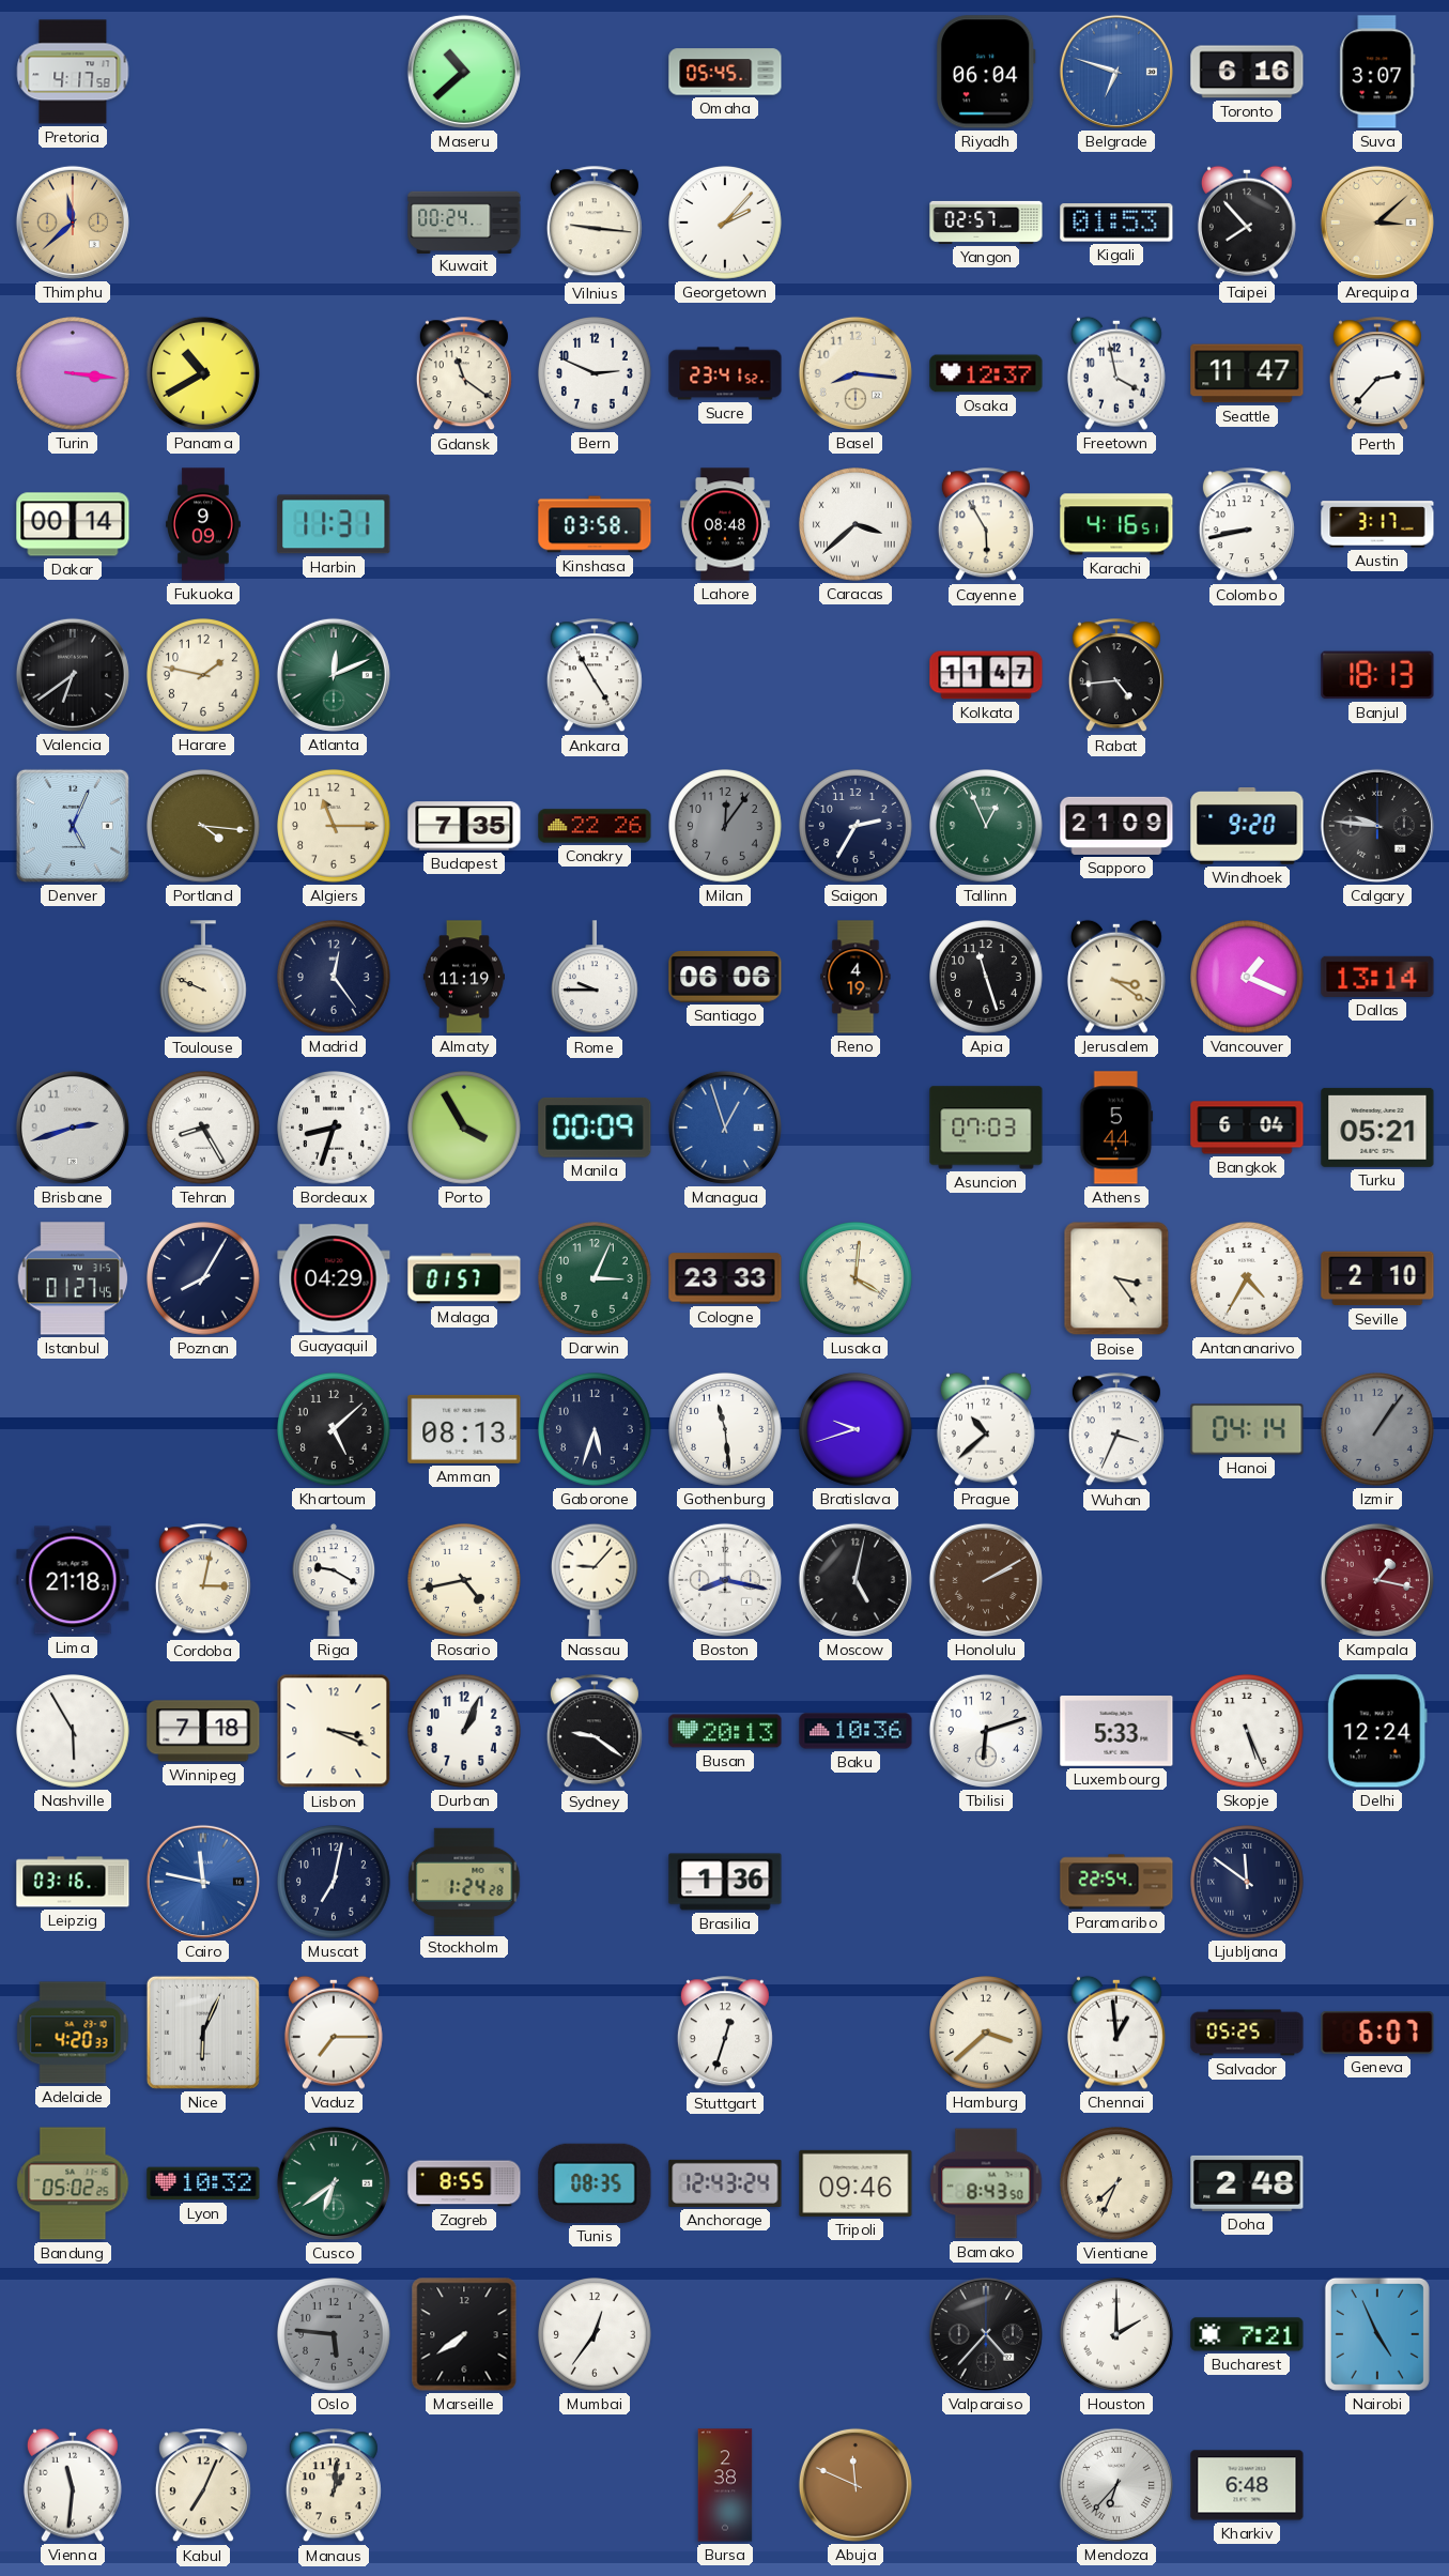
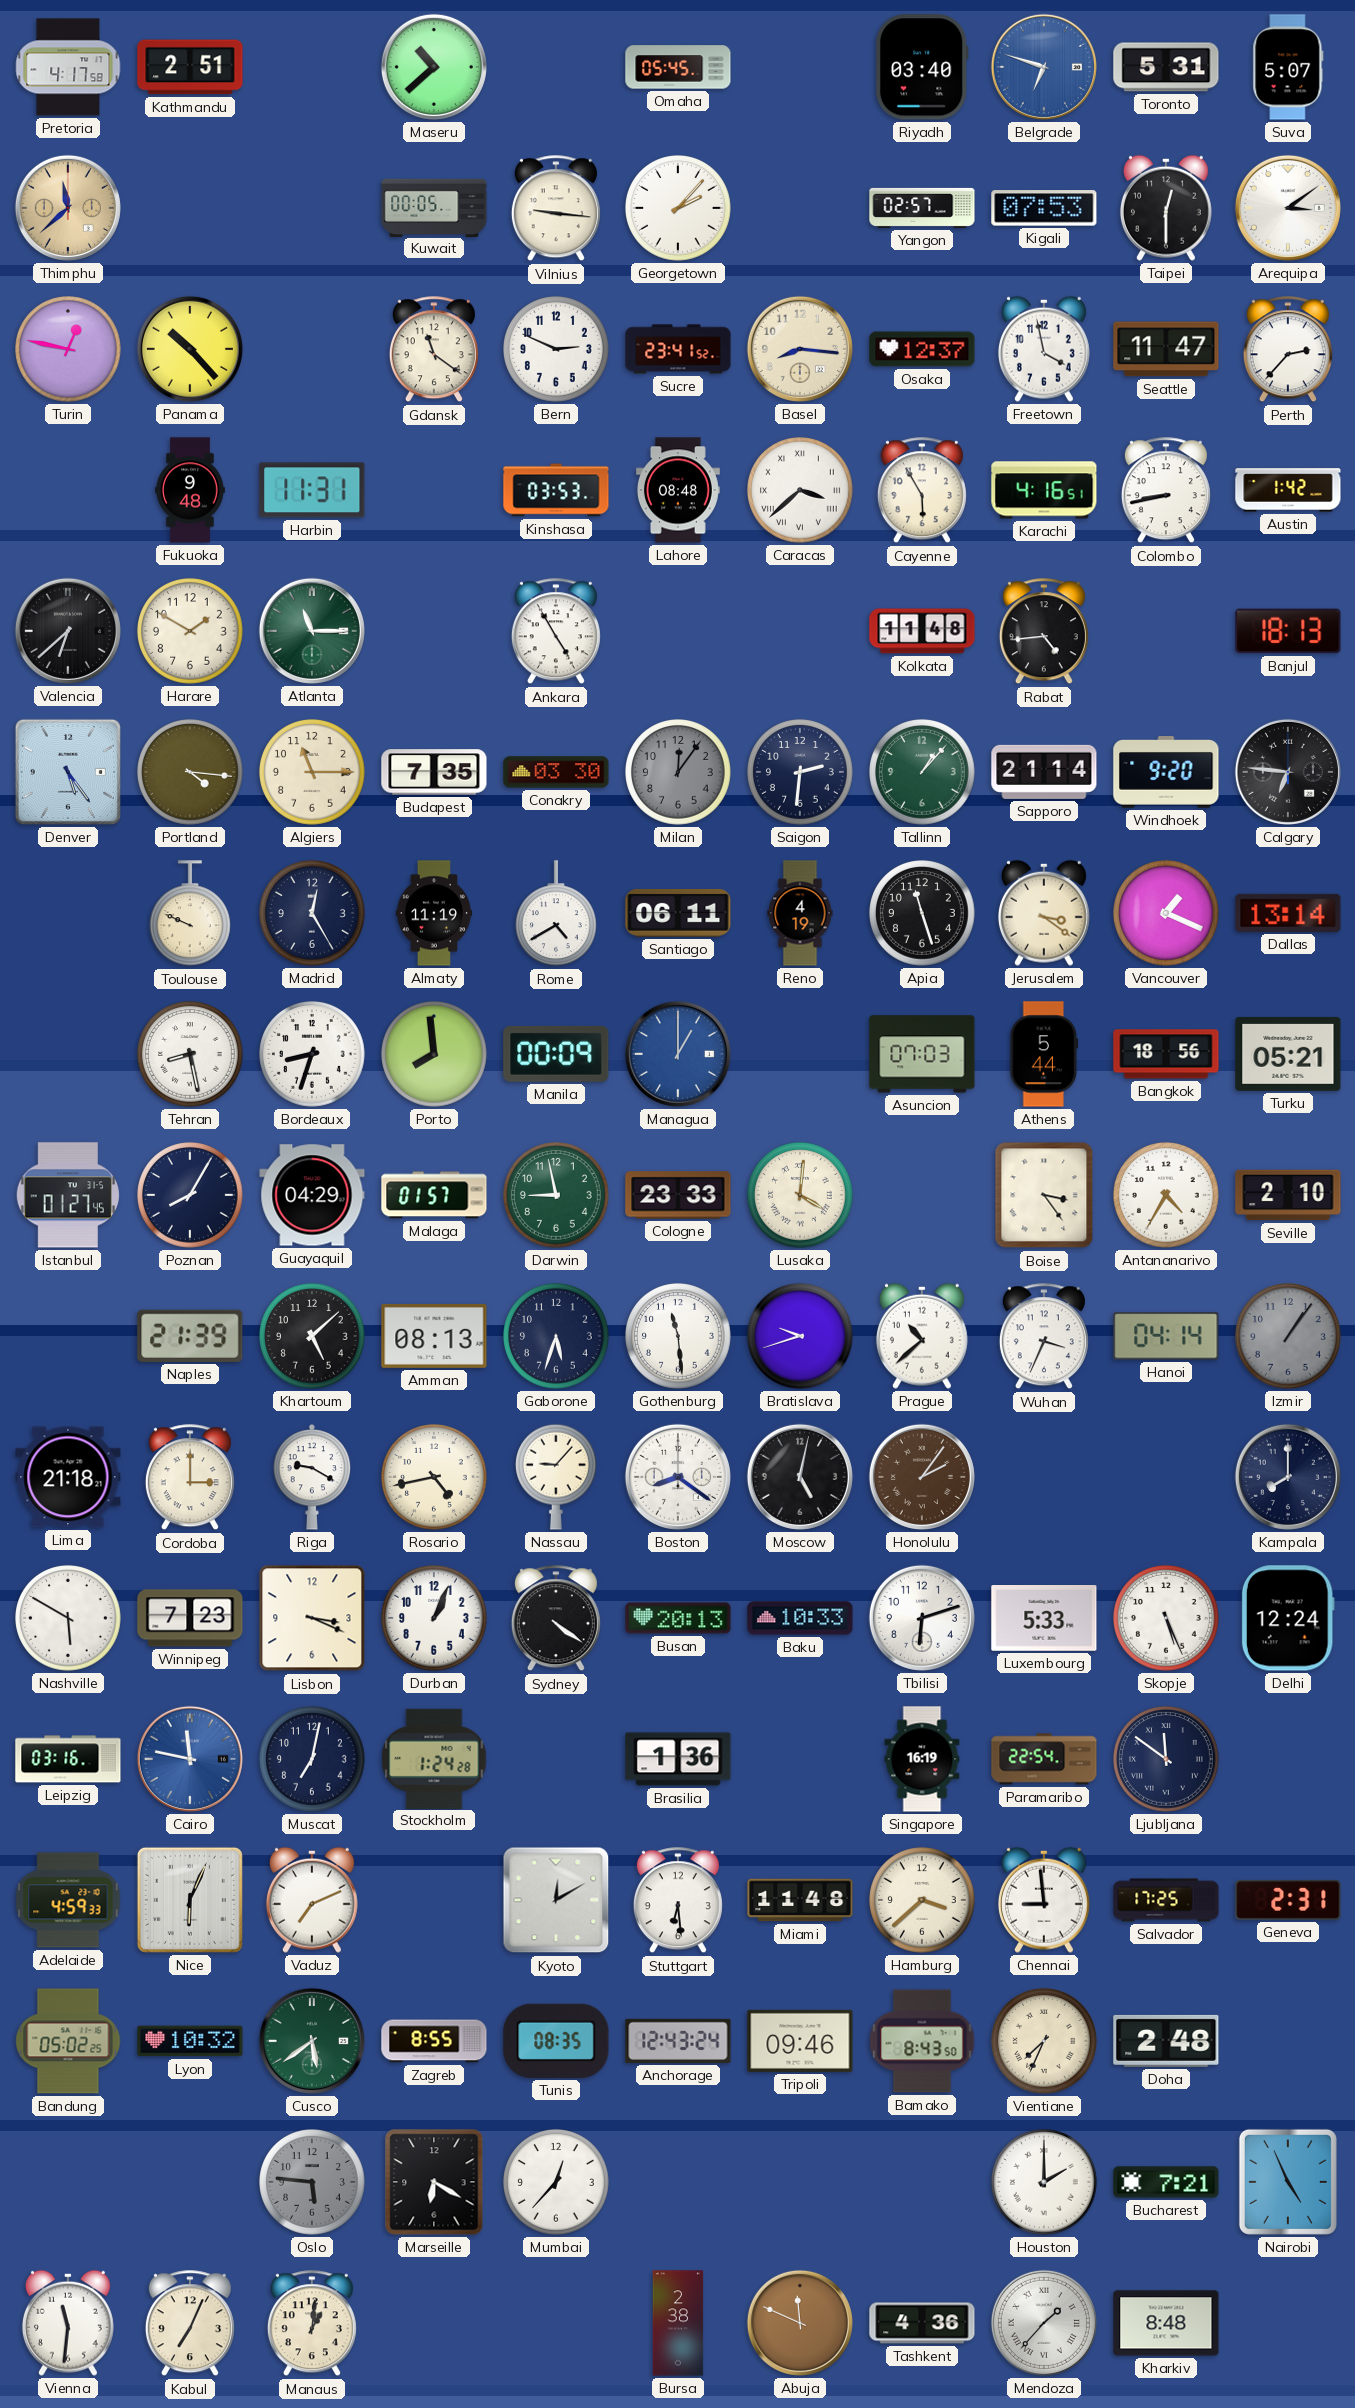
Kathmandu: none -> 2:51 (190, 67)
Riyadh: 06:04 -> 03:40 (922, 67)
Toronto: 6:16 -> 5:31 (1166, 67)
Suva: 3:07 -> 5:07 (1288, 67)
Kuwait: 00:24 -> 00:05 (434, 207)
Kigali: 01:53 -> 07:53 (1044, 208)
Taipei: 7:53 -> 12:30 (1166, 208)
Arequipa: 3:08 -> 3:09 (1288, 208)
Arequipa dial: champagne -> white (1288, 208)
Turin: 3:16 -> 12:47 (69, 350)
Panama: 10:40 -> 10:23 (190, 349)
Dakar: 00:14 -> none (73, 524)
Fukuoka: 9:09 -> 9:48 (191, 490)
Kinshasa: 03:58 -> 03:53 (556, 490)
Austin: 3:17 -> 1:42 (1288, 490)
Valencia: 6:39 -> 6:38 (68, 631)
Harare: 1:47 -> 1:50 (191, 632)
Atlanta: 12:11 -> 11:15 (312, 631)
Kolkata: 11:47 -> 11:48 (922, 631)
Denver: 5:04 -> 5:24 (68, 772)
Conakry: 22:26 -> 03:30 (556, 772)
Saigon: 2:35 -> 2:31 (801, 773)
Tallinn: 12:56 -> 1:07 (923, 773)
Sapporo: 21:09 -> 21:14 (1044, 772)
Calgary: 9:46 -> 6:46 (1288, 772)
Madrid: 12:24 -> 12:25 (313, 914)
Rome: 9:45 -> 4:40 (556, 914)
Santiago: 06:06 -> 06:11 (678, 913)
Brisbane: 2:42 -> none (73, 1128)
Tehran: 8:25 -> 8:28 (191, 1055)
Porto: 3:55 -> 7:59 (435, 1055)
Managua: 12:57 -> 1:00 (678, 1054)
Bangkok: 6:04 -> 18:56 (1166, 1054)
Darwin: 3:04 -> 8:58 (557, 1196)
Naples: none -> 21:39 (190, 1336)
Cordoba: 3:02 -> 3:00 (190, 1478)
Boston: 8:17 -> 8:21 (678, 1477)
Honolulu: 2:10 -> 2:06 (922, 1477)
Kampala: 1:17 -> 8:00 (1288, 1477)
Kampala dial: burgundy -> navy (1288, 1477)
Nashville: 5:55 -> 5:50 (69, 1619)
Winnipeg: 7:18 -> 7:23 (190, 1618)
Sydney: 9:21 -> 4:21 (556, 1619)
Baku: 10:36 -> 10:33 (800, 1618)
Singapore: none -> 16:19 (922, 1759)
Adelaide: 4:20 -> 4:59 (68, 1900)
Vaduz: 7:15 -> 7:11 (312, 1900)
Kyoto: none -> 12:10 (556, 1900)
Stuttgart: 12:33 -> 6:29 (678, 1901)
Miami: none -> 11:48 (800, 1900)
Chennai: 12:59 -> 8:59 (1044, 1900)
Salvador: 05:25 -> 17:25 (1166, 1900)
Geneva: 6:07 -> 2:31 (1288, 1900)
Cusco: 6:39 -> 5:39 (312, 2041)
Marseille: 7:39 -> 6:20 (434, 2182)
Mumbai: 12:36 -> 12:37 (557, 2183)
Valparaiso: 4:37 -> none (986, 2334)
Tashkent: none -> 4:36 (922, 2323)
Mendoza: 6:37 -> 1:37 (1044, 2323)
Kharkiv: 6:48 -> 8:48 (1166, 2323)
